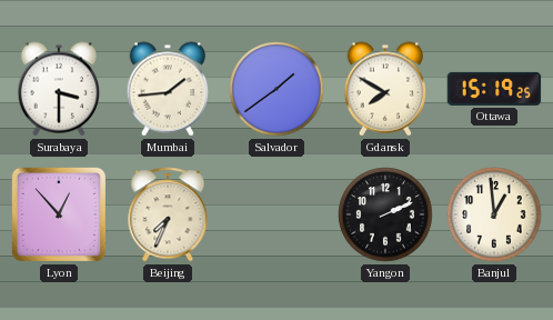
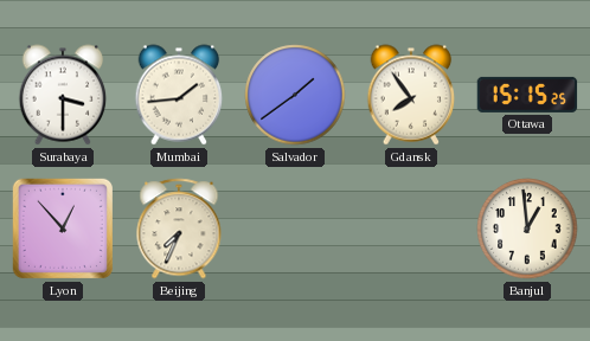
Gdansk: 7:50 -> 7:54 (411, 95)
Ottawa: 15:19 -> 15:15 (527, 95)
Yangon: 2:11 -> none (385, 214)
